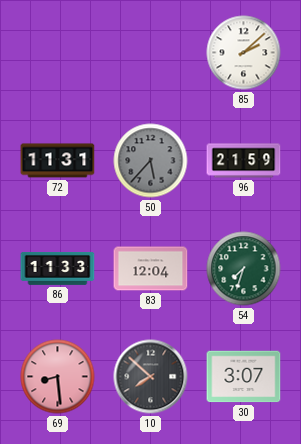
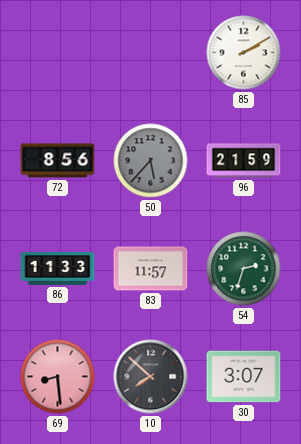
85: 2:08 -> 2:10 (244, 53)
72: 11:31 -> 8:56 (58, 161)
83: 12:04 -> 11:57 (151, 269)
54: 7:33 -> 2:33 (244, 269)
